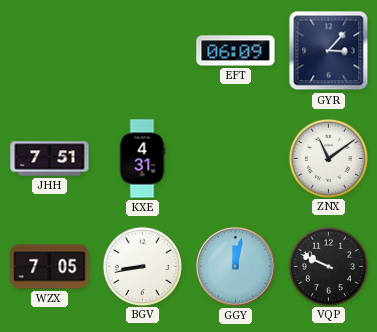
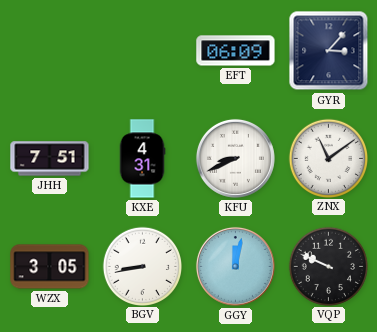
KFU: none -> 8:41 (235, 158)
WZX: 7:05 -> 3:05 (50, 267)
